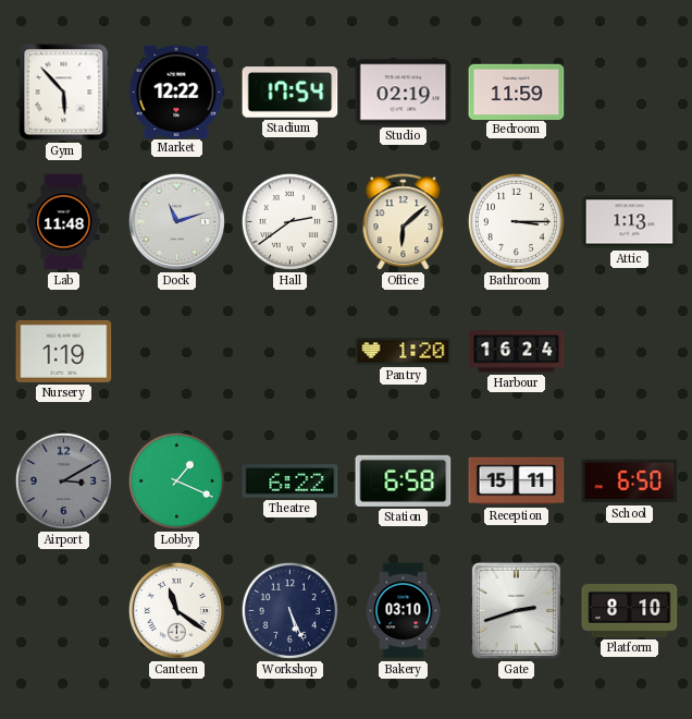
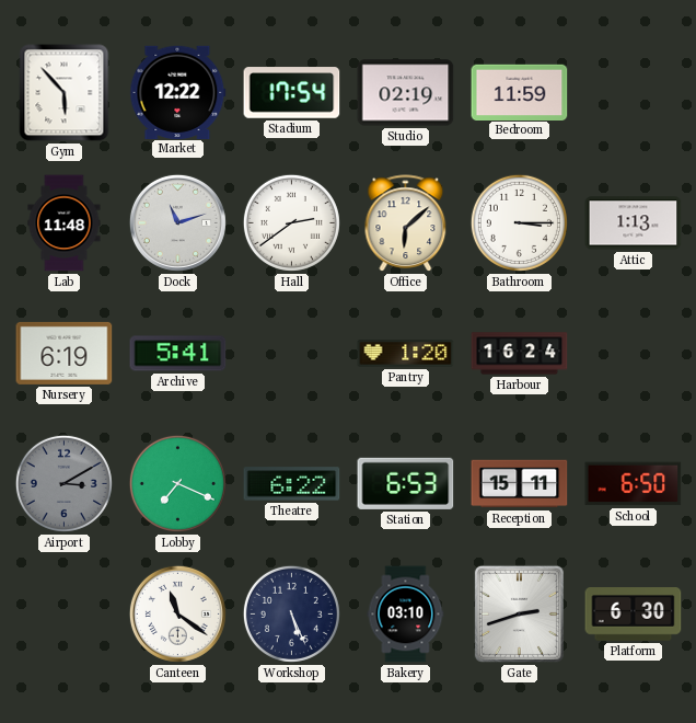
Nursery: 1:19 -> 6:19 (65, 353)
Archive: none -> 5:41 (178, 354)
Lobby: 1:19 -> 7:19 (177, 483)
Station: 6:58 -> 6:53 (406, 483)
Platform: 8:10 -> 6:30 (634, 615)
